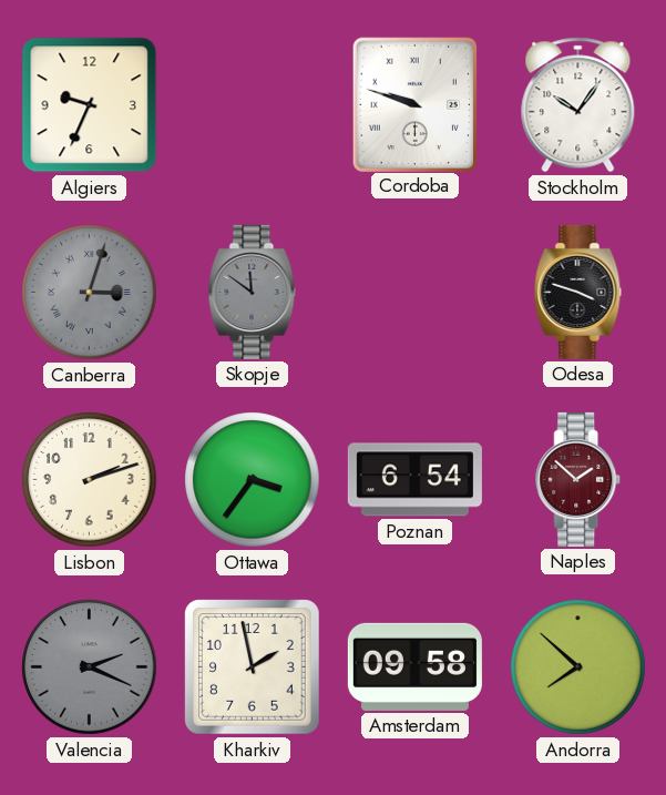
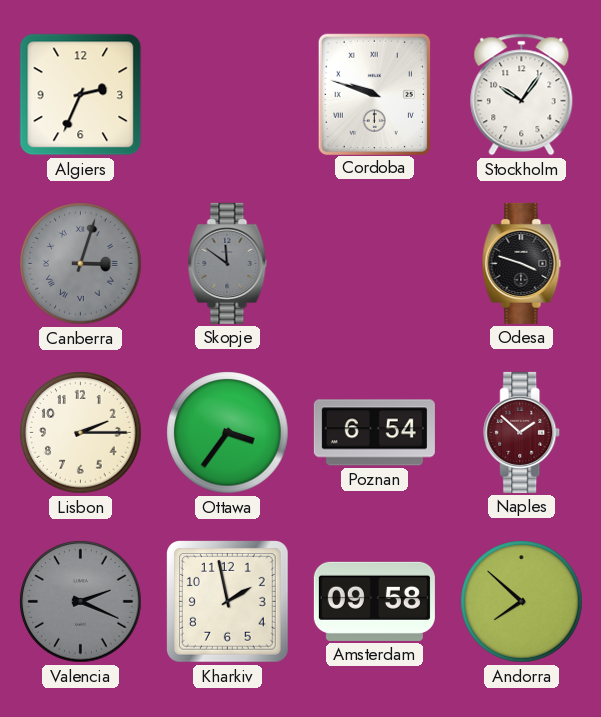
Algiers: 9:34 -> 2:34 (81, 95)
Lisbon: 2:12 -> 2:15 (81, 433)
